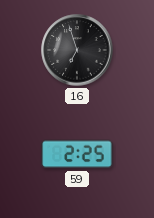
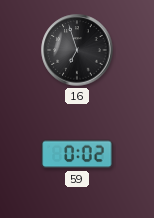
59: 2:25 -> 0:02 (77, 154)
